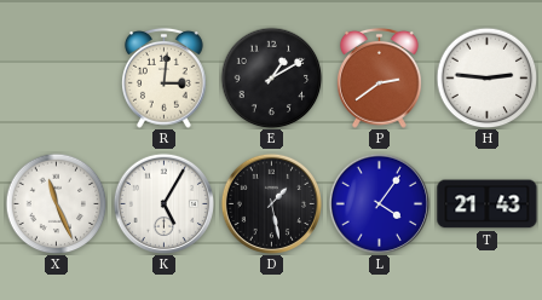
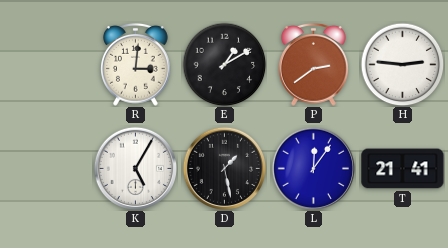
X: 11:26 -> none (56, 203)
L: 4:06 -> 12:06 (313, 168)
T: 21:43 -> 21:41 (403, 169)
